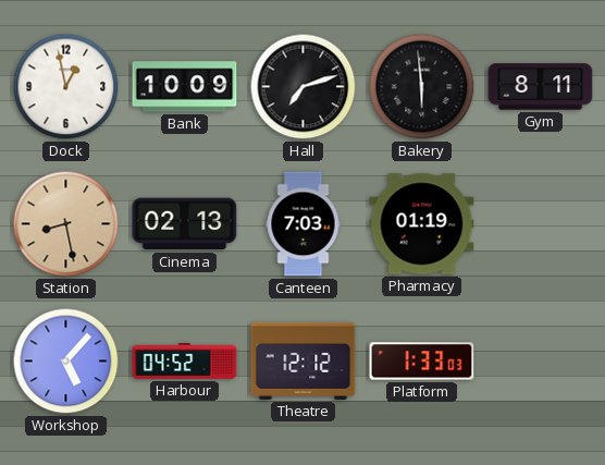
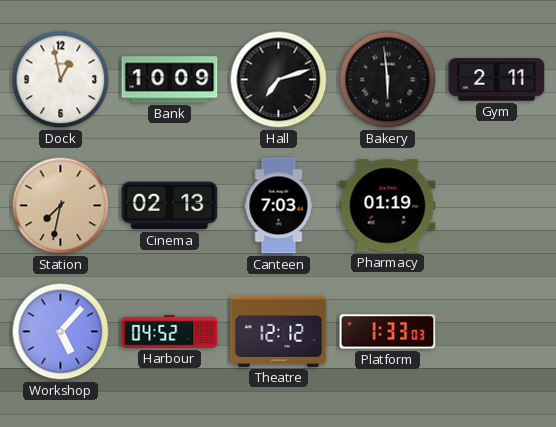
Gym: 8:11 -> 2:11 (497, 80)
Station: 8:28 -> 7:32 (61, 206)
